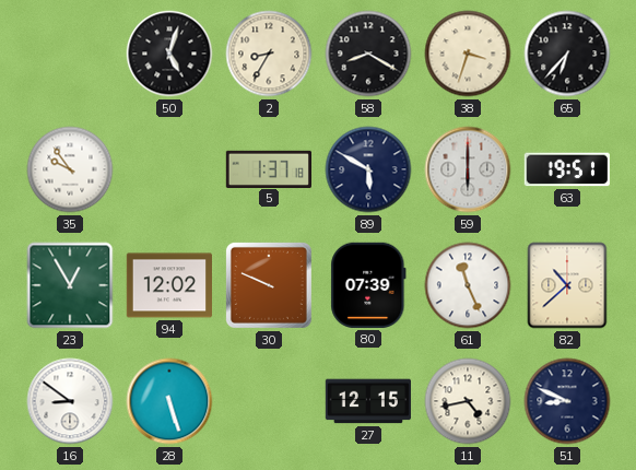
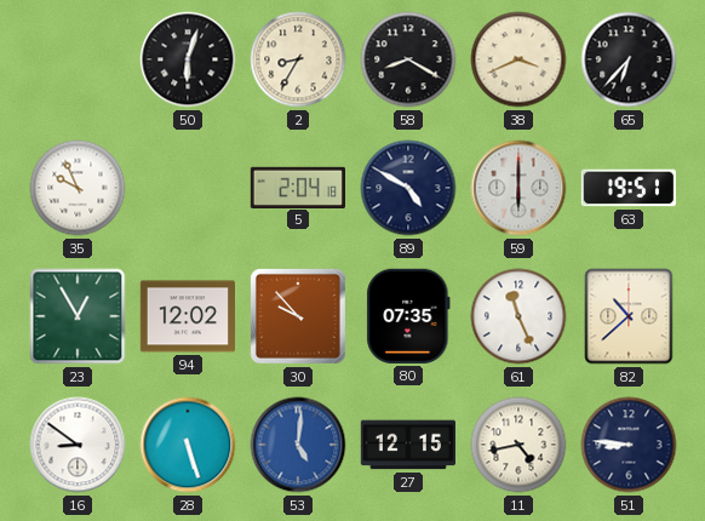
50: 5:03 -> 6:03 (188, 59)
38: 3:33 -> 3:41 (518, 59)
35: 9:54 -> 9:56 (78, 188)
5: 1:37 -> 2:04 (297, 187)
89: 5:50 -> 4:50 (408, 188)
30: 9:49 -> 9:53 (298, 316)
80: 07:39 -> 07:35 (408, 316)
53: none -> 5:01 (298, 445)
51: 8:49 -> 8:46 (629, 445)
